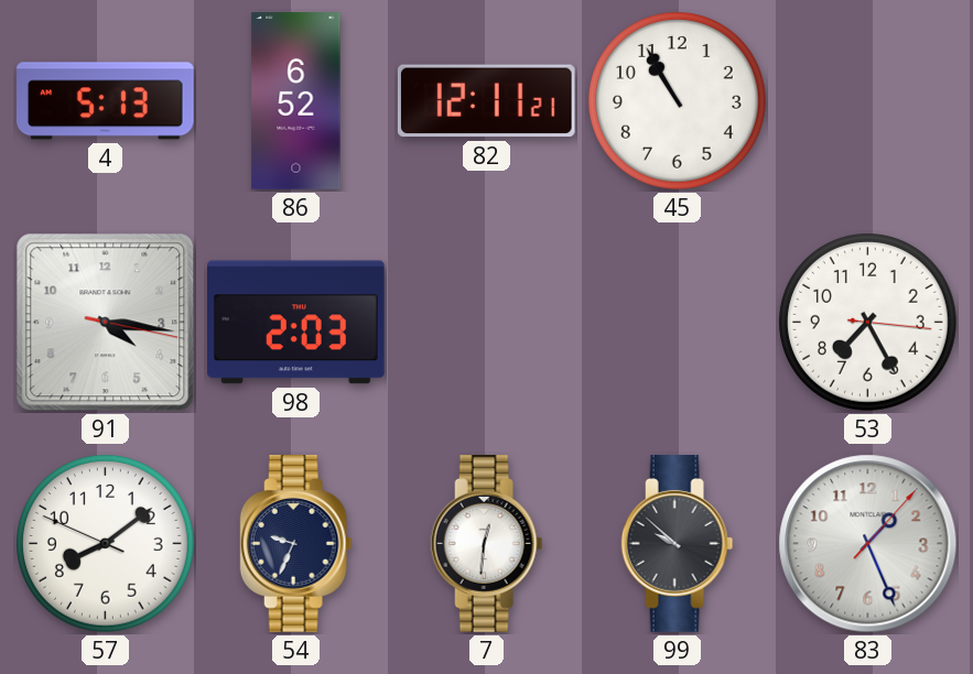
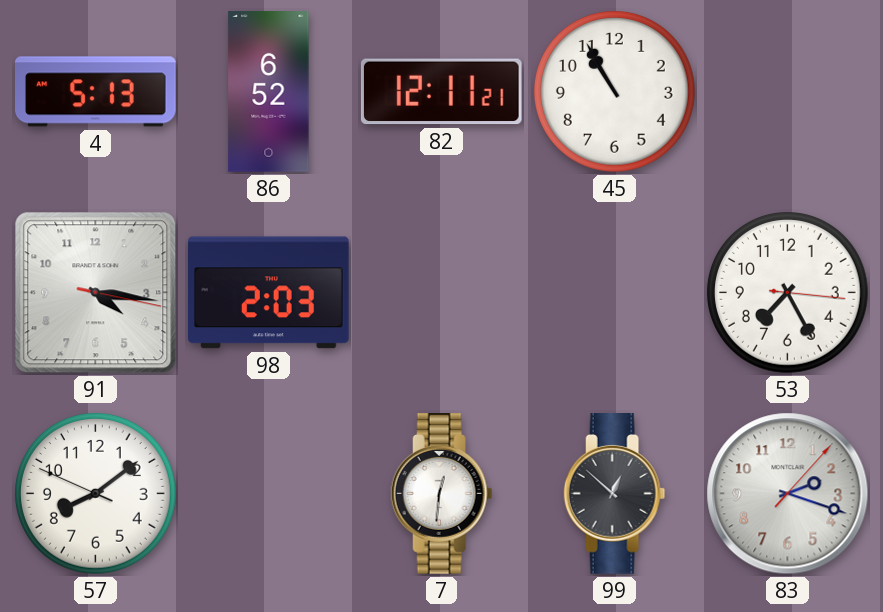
54: 9:34 -> none (296, 544)
99: 9:52 -> 12:52 (615, 494)
83: 1:26 -> 2:18 (788, 494)
